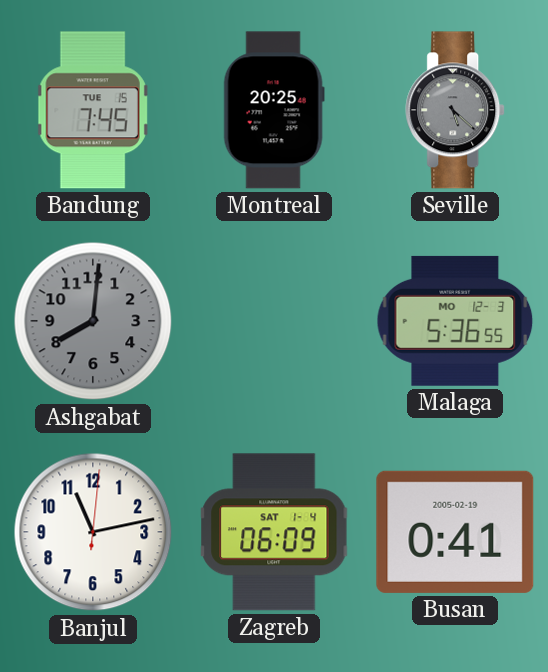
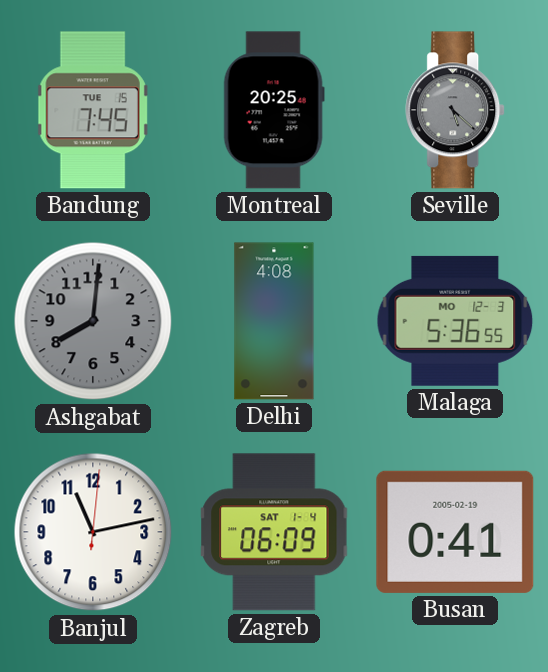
Delhi: none -> 4:08 (274, 321)
